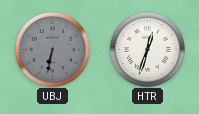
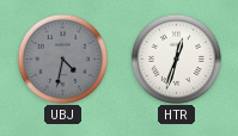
UBJ: 6:32 -> 4:32 (62, 58)
